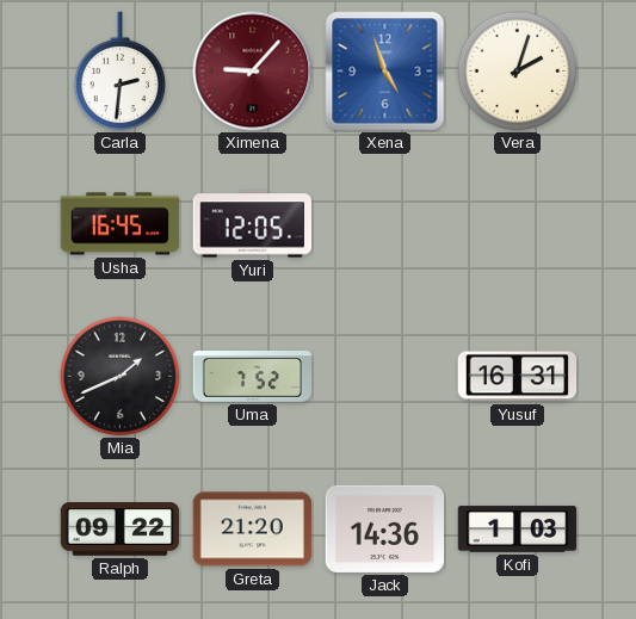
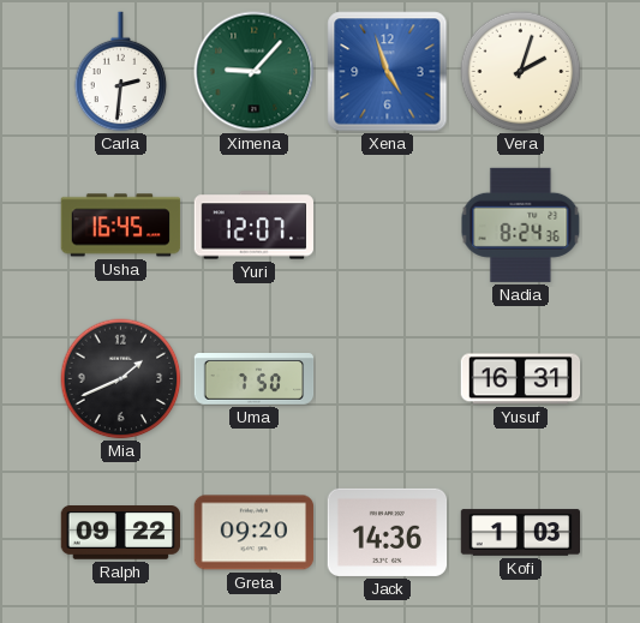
Ximena dial: burgundy -> green (255, 72)
Yuri: 12:05 -> 12:07 (255, 226)
Nadia: none -> 8:24 (521, 224)
Uma: 7:52 -> 7:50 (255, 379)
Greta: 21:20 -> 09:20 (255, 533)
